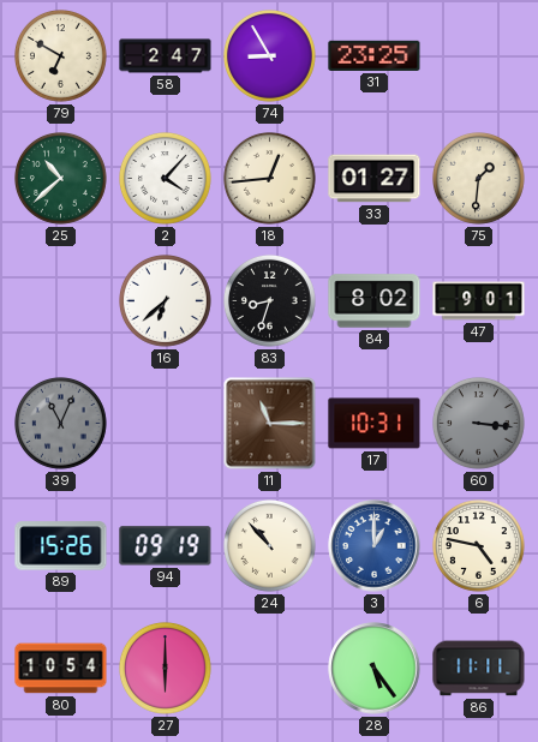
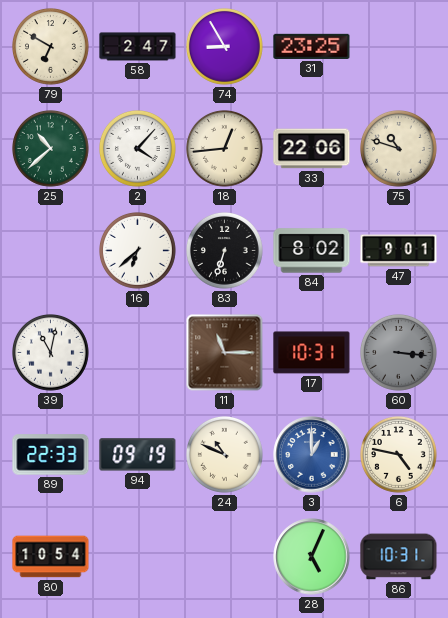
33: 01:27 -> 22:06 (312, 149)
75: 1:31 -> 10:48 (399, 149)
83: 8:33 -> 6:33 (225, 251)
39: 11:04 -> 11:02 (51, 353)
39 dial: grey -> white (51, 353)
89: 15:26 -> 22:33 (51, 455)
24: 10:53 -> 10:49 (225, 455)
27: 6:00 -> none (166, 669)
28: 5:24 -> 5:04 (312, 557)
86: 11:11 -> 10:31 (399, 557)
